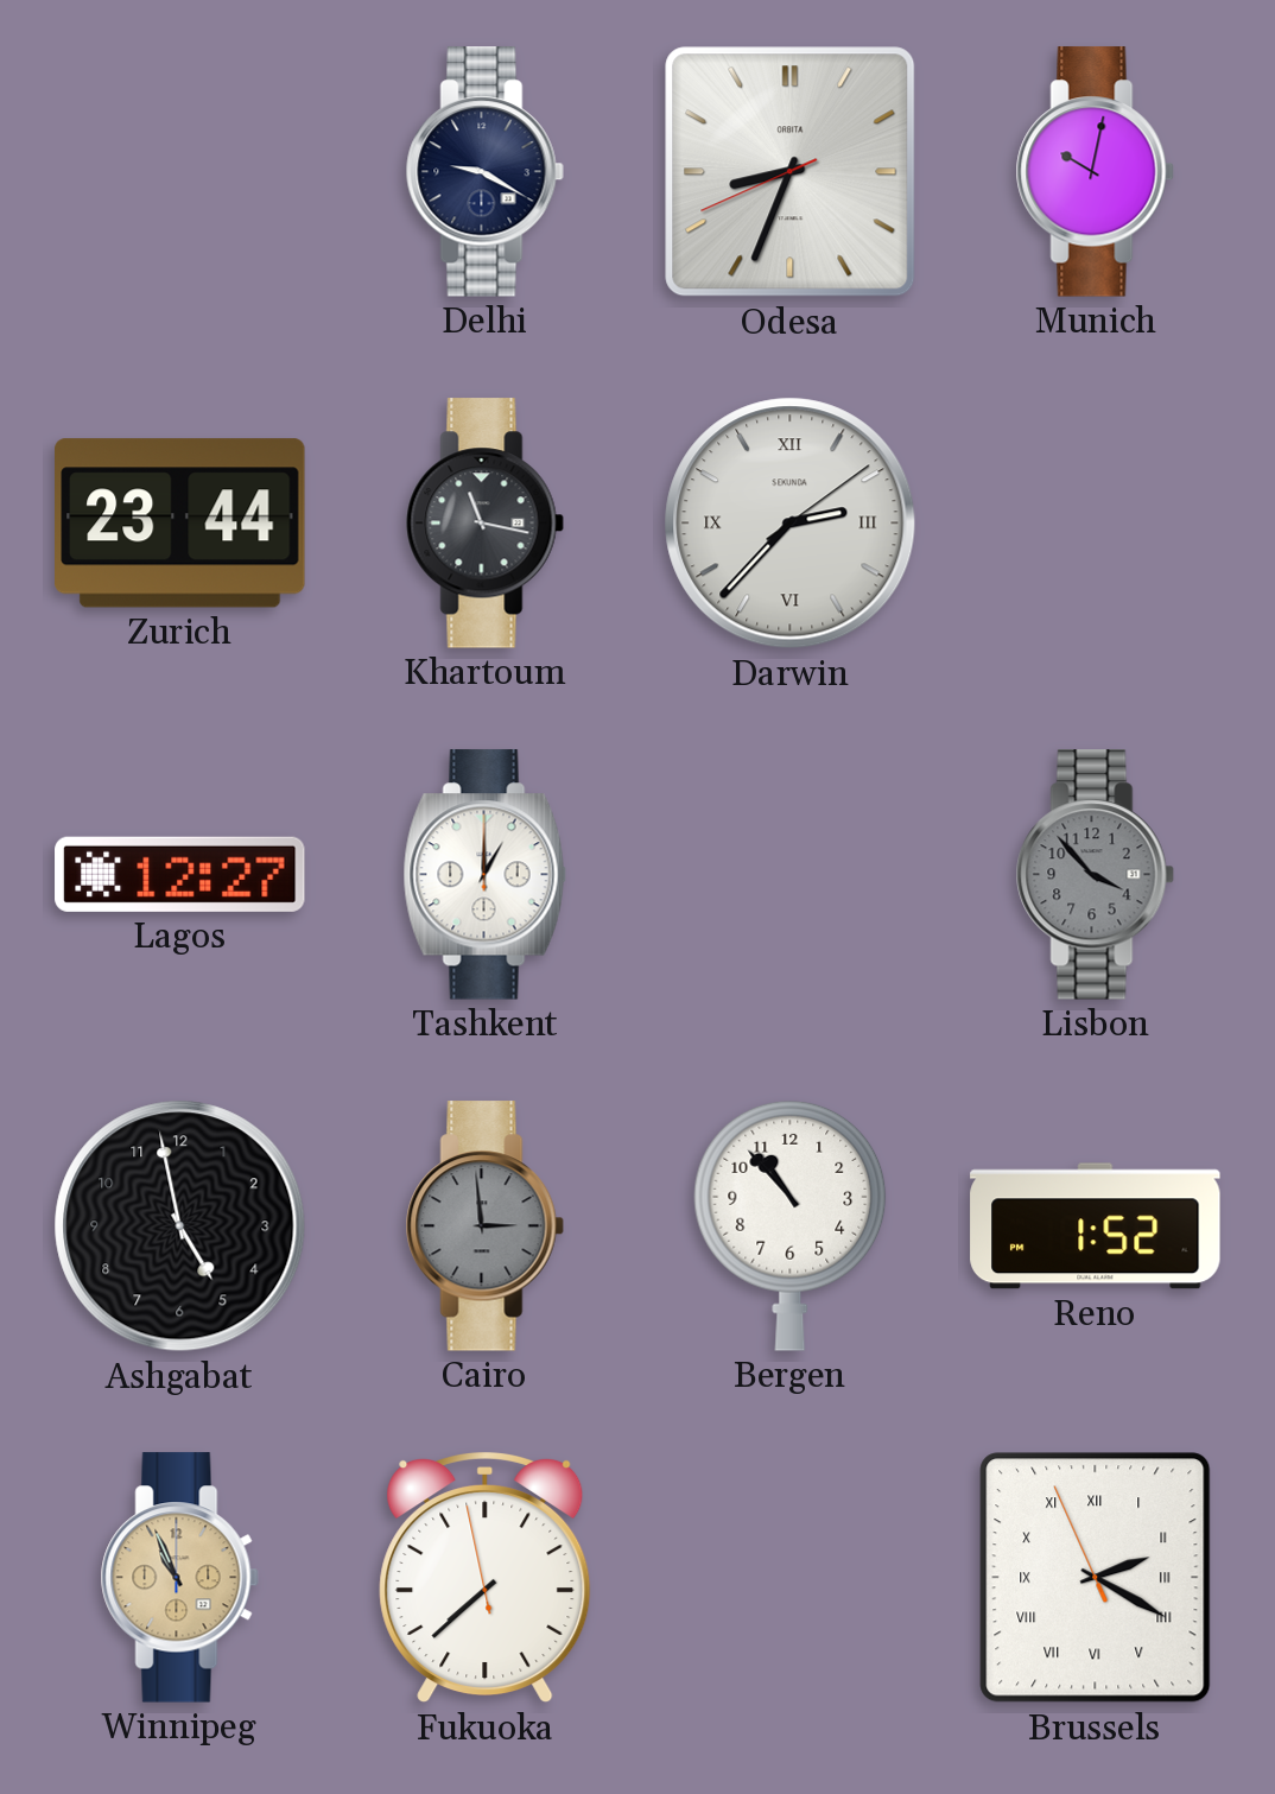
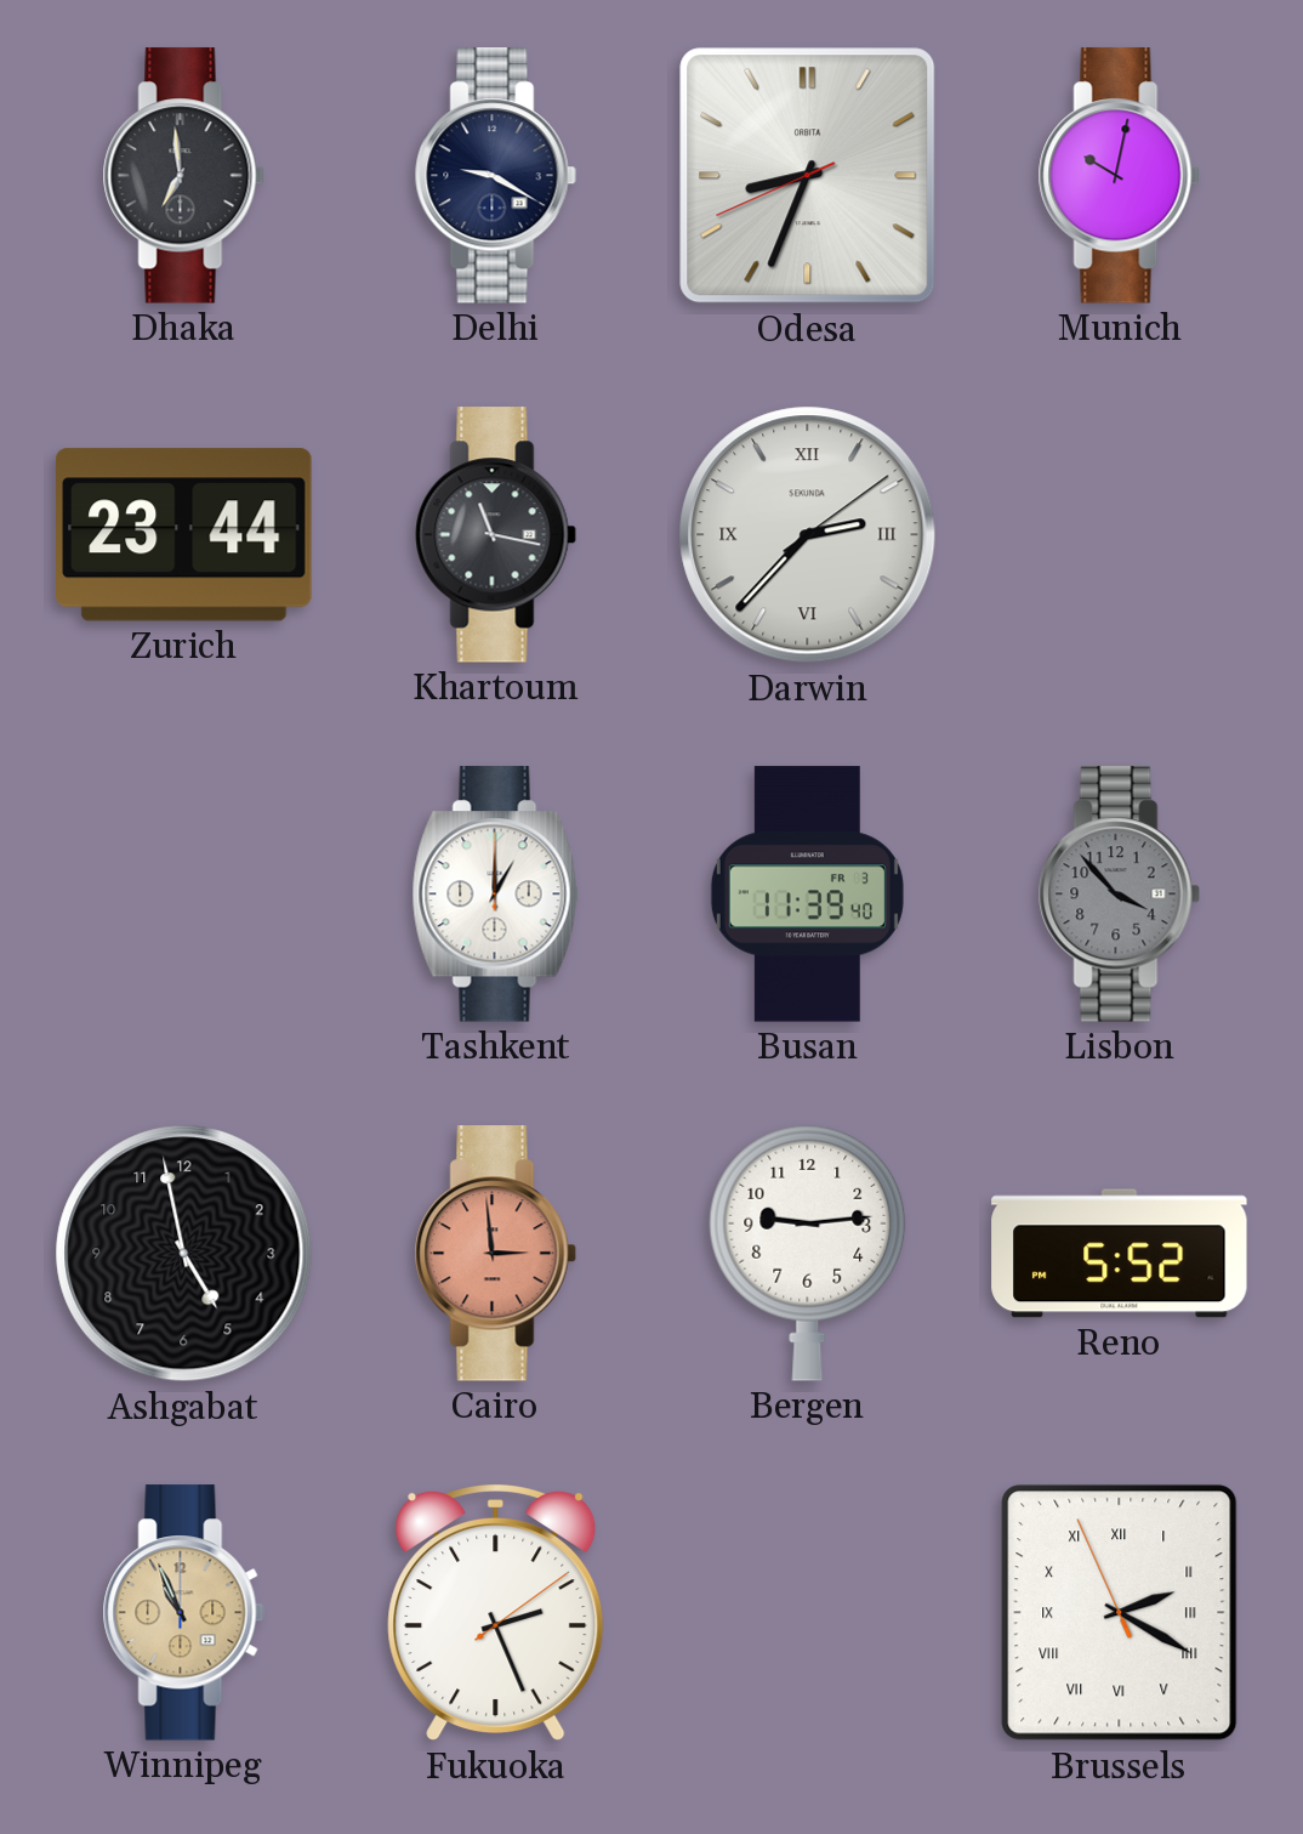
Dhaka: none -> 6:59 (183, 176)
Lagos: 12:27 -> none (180, 874)
Busan: none -> 11:39 (807, 895)
Cairo dial: grey -> salmon (495, 1254)
Bergen: 10:53 -> 9:14 (808, 1253)
Reno: 1:52 -> 5:52 (1120, 1254)
Fukuoka: 7:37 -> 2:26 (496, 1613)
